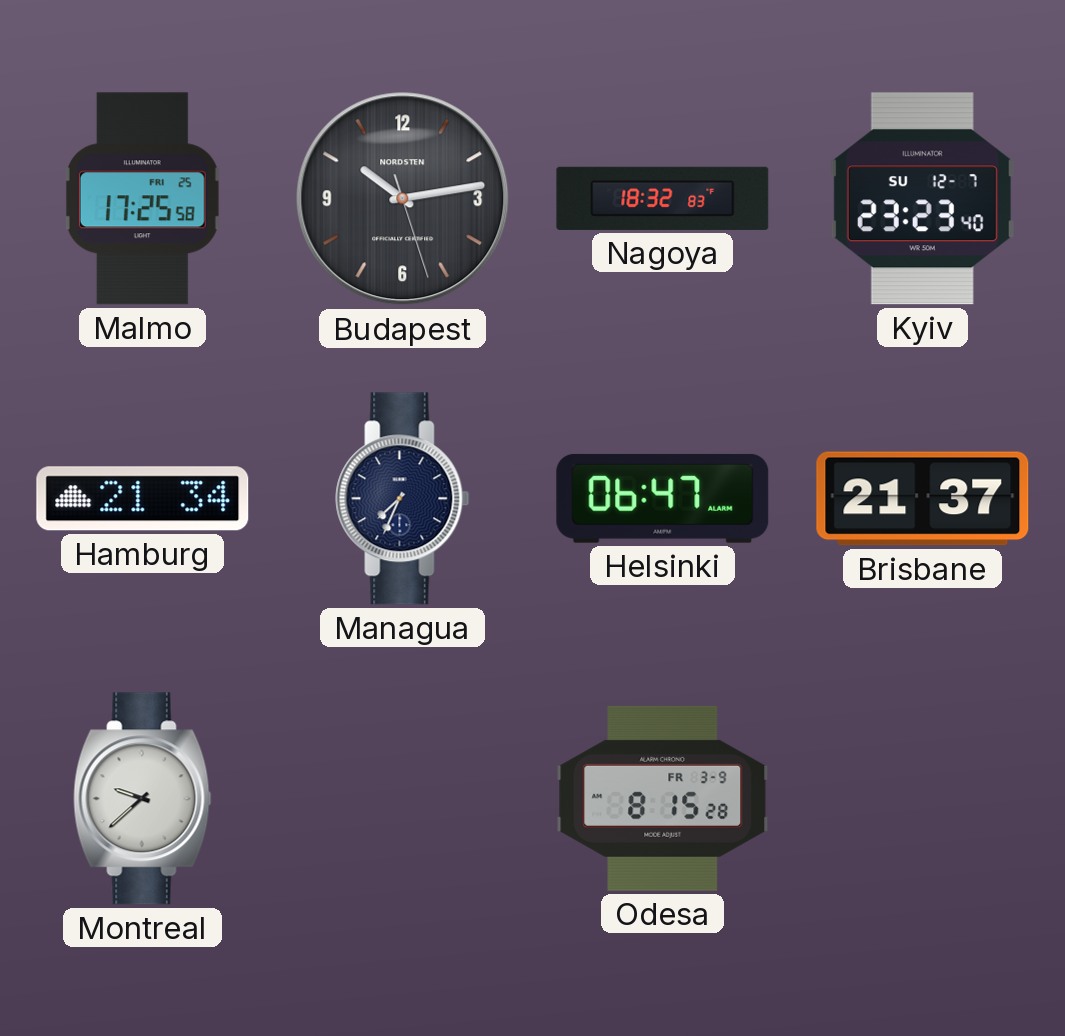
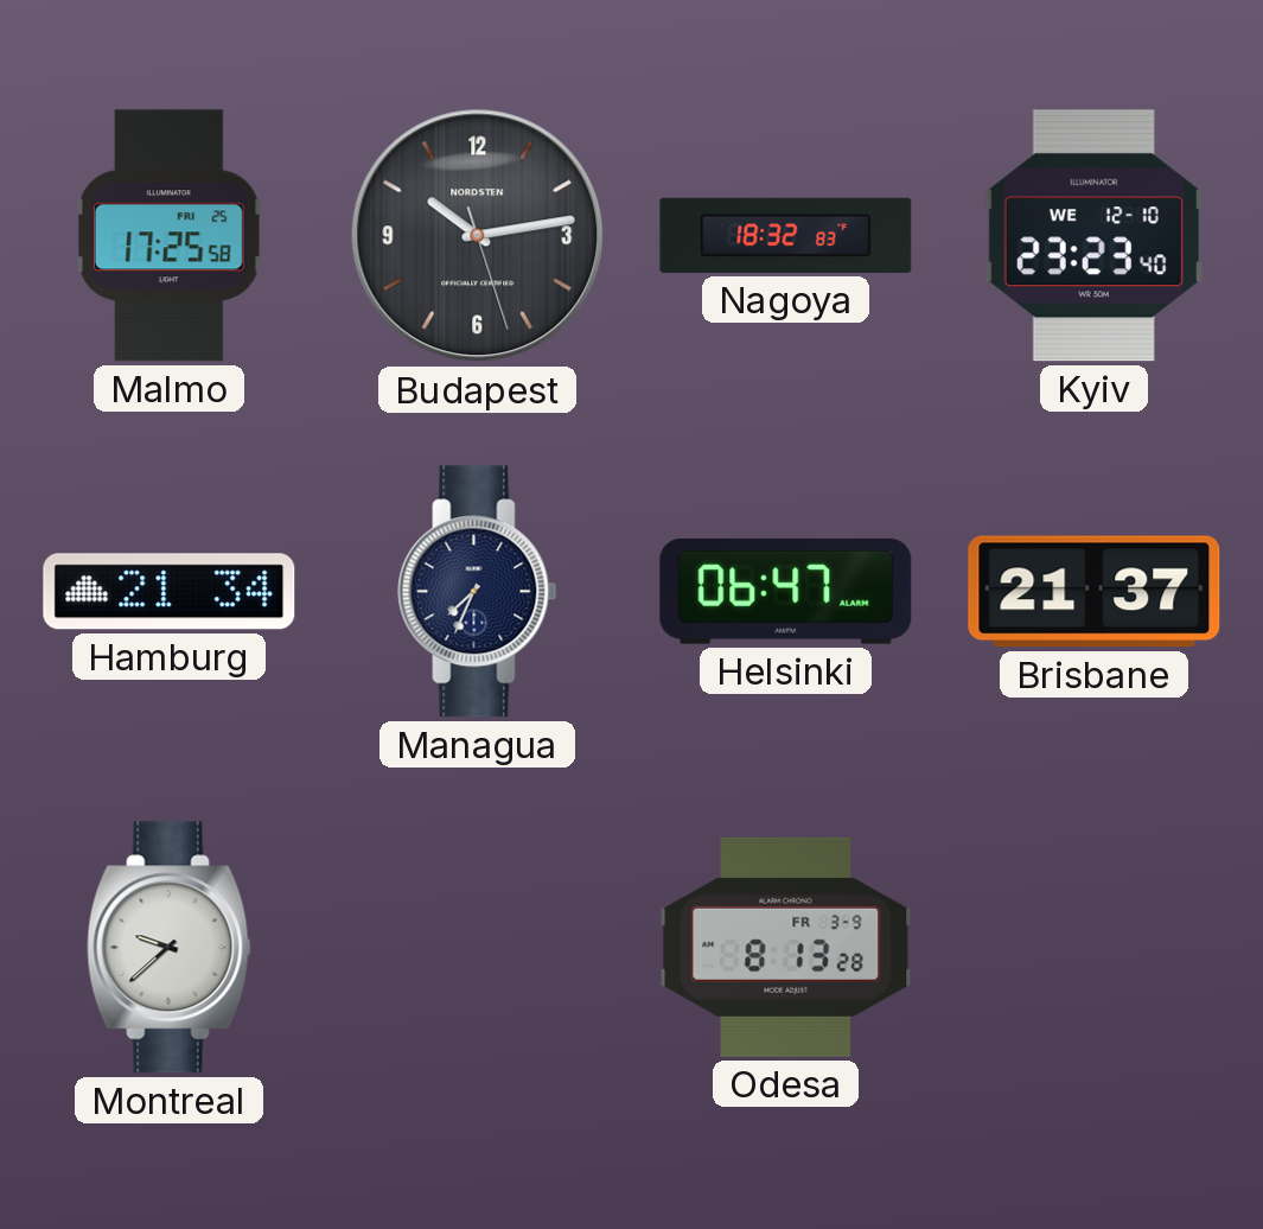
Kyiv date: SU 12-7 -> WE 12-10 (1093, 236)
Odesa: 8:15 -> 8:13 (786, 947)
